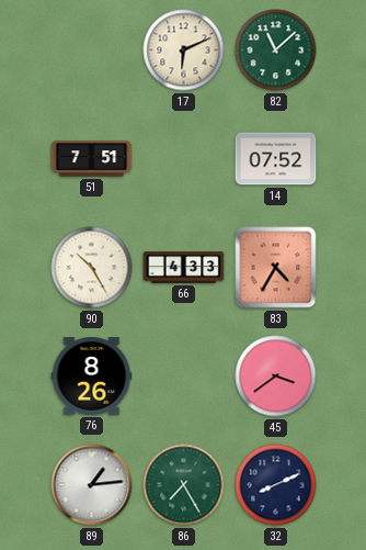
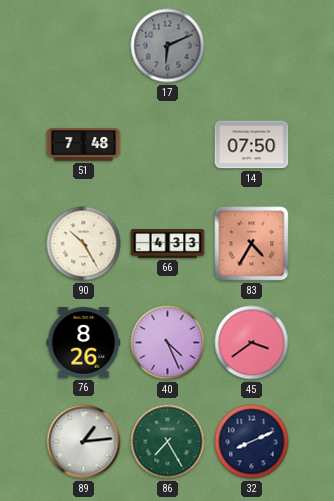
17 dial: cream -> grey (168, 46)
82: 11:08 -> none (276, 50)
51: 7:51 -> 7:48 (84, 145)
14: 07:52 -> 07:50 (252, 145)
40: none -> 4:26 (168, 343)
